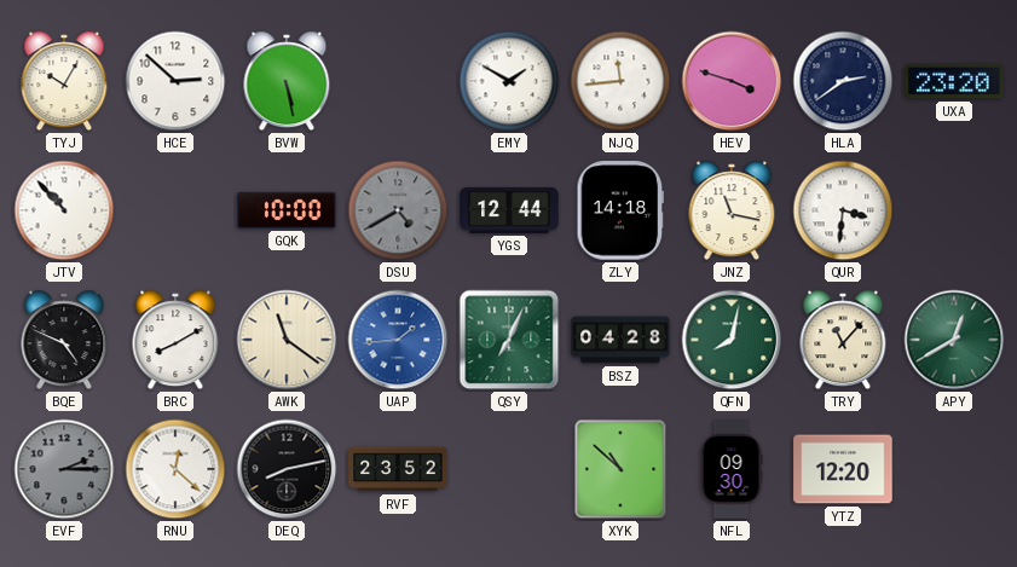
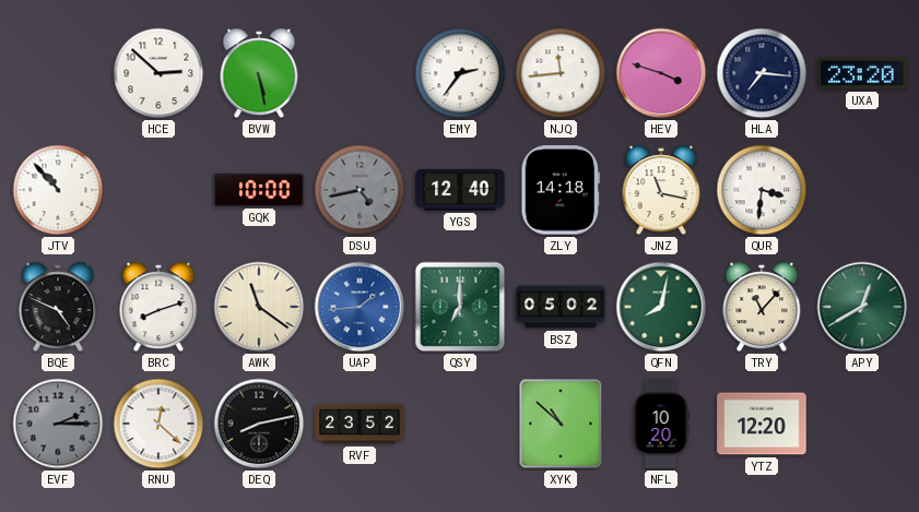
TYJ: 10:05 -> none (64, 81)
EMY: 1:50 -> 2:36 (460, 73)
HLA: 2:39 -> 7:16 (762, 73)
DSU: 4:40 -> 4:43 (360, 190)
YGS: 12:44 -> 12:40 (460, 190)
BRC: 8:10 -> 8:12 (158, 307)
QSY: 7:04 -> 7:00 (460, 307)
BSZ: 04:28 -> 05:02 (561, 307)
NFL: 09:30 -> 10:20 (661, 424)
